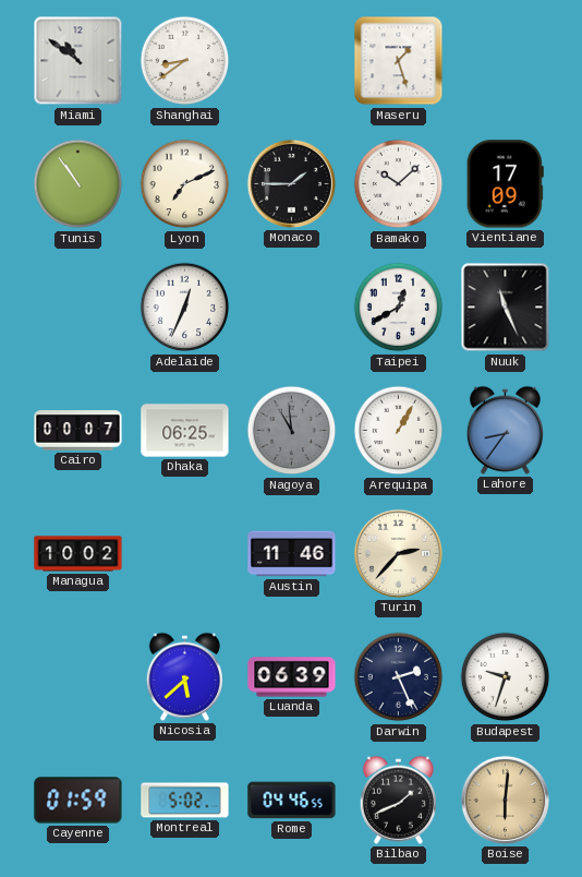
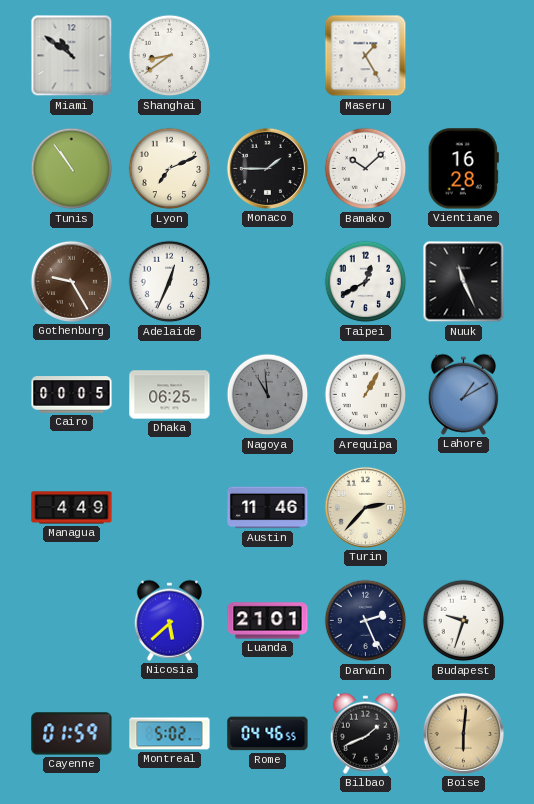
Maseru: 1:27 -> 1:25 (366, 56)
Vientiane: 17:09 -> 16:28 (463, 169)
Gothenburg: none -> 9:25 (71, 281)
Cairo: 00:07 -> 00:05 (72, 395)
Lahore: 8:36 -> 1:10 (463, 394)
Managua: 10:02 -> 4:49 (72, 508)
Luanda: 06:39 -> 21:01 (268, 621)
